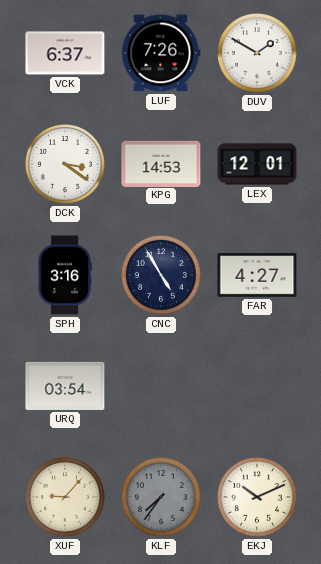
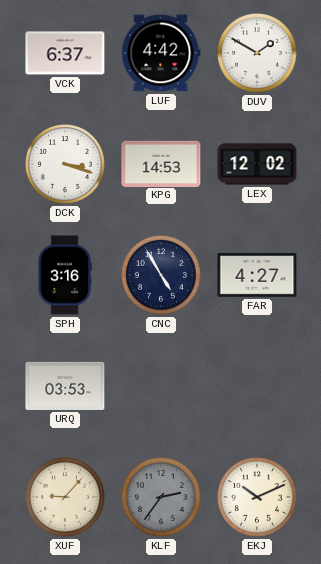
LUF: 7:26 -> 4:42 (161, 53)
DCK: 3:21 -> 3:18 (66, 165)
LEX: 12:01 -> 12:02 (257, 164)
URQ: 03:54 -> 03:53 (65, 386)
KLF: 7:36 -> 2:36 (162, 498)
